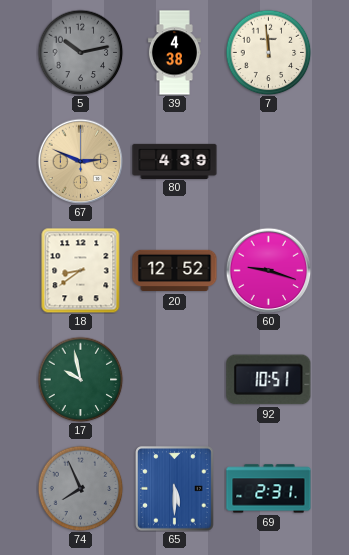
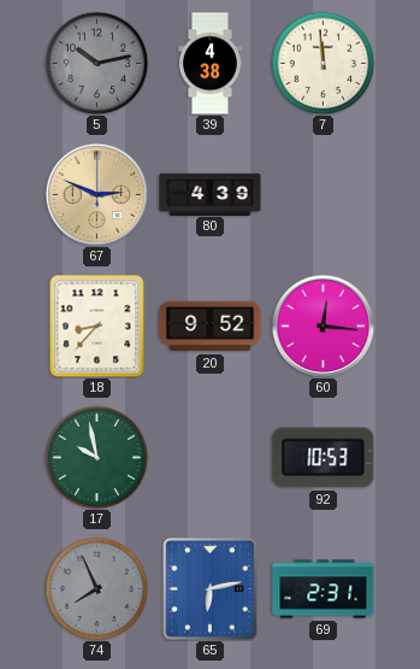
18: 8:39 -> 8:37 (97, 325)
20: 12:52 -> 9:52 (211, 327)
60: 9:18 -> 12:16 (323, 325)
92: 10:51 -> 10:53 (324, 458)
65: 5:30 -> 6:13 (211, 589)
